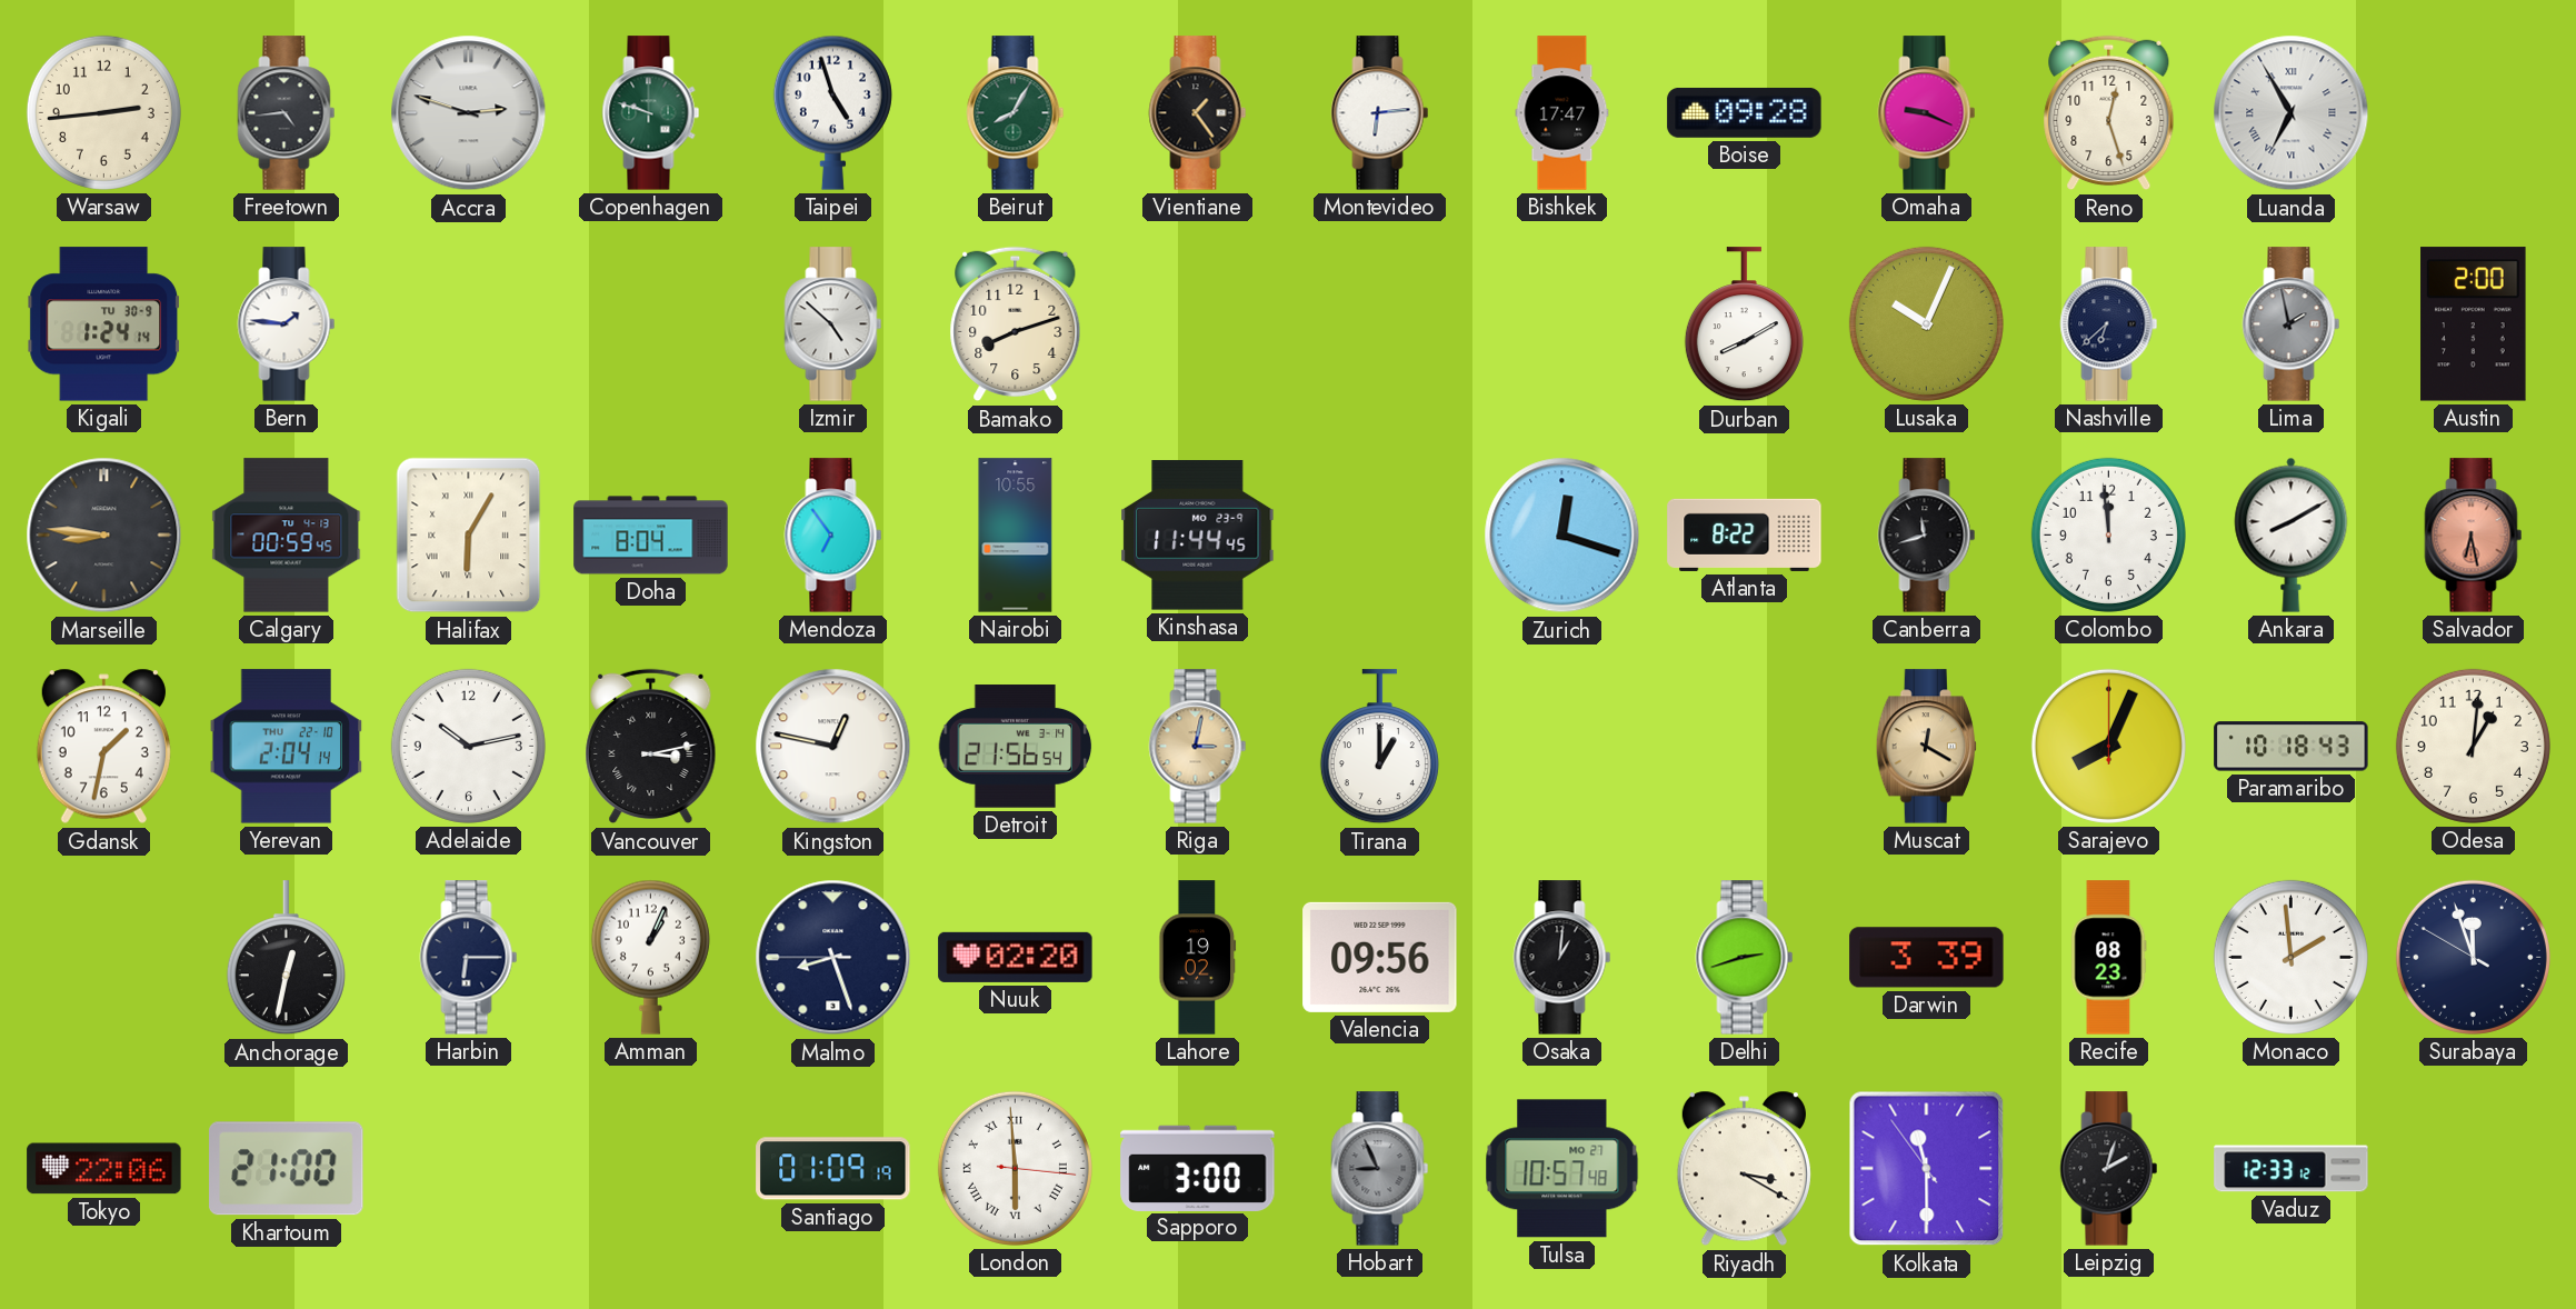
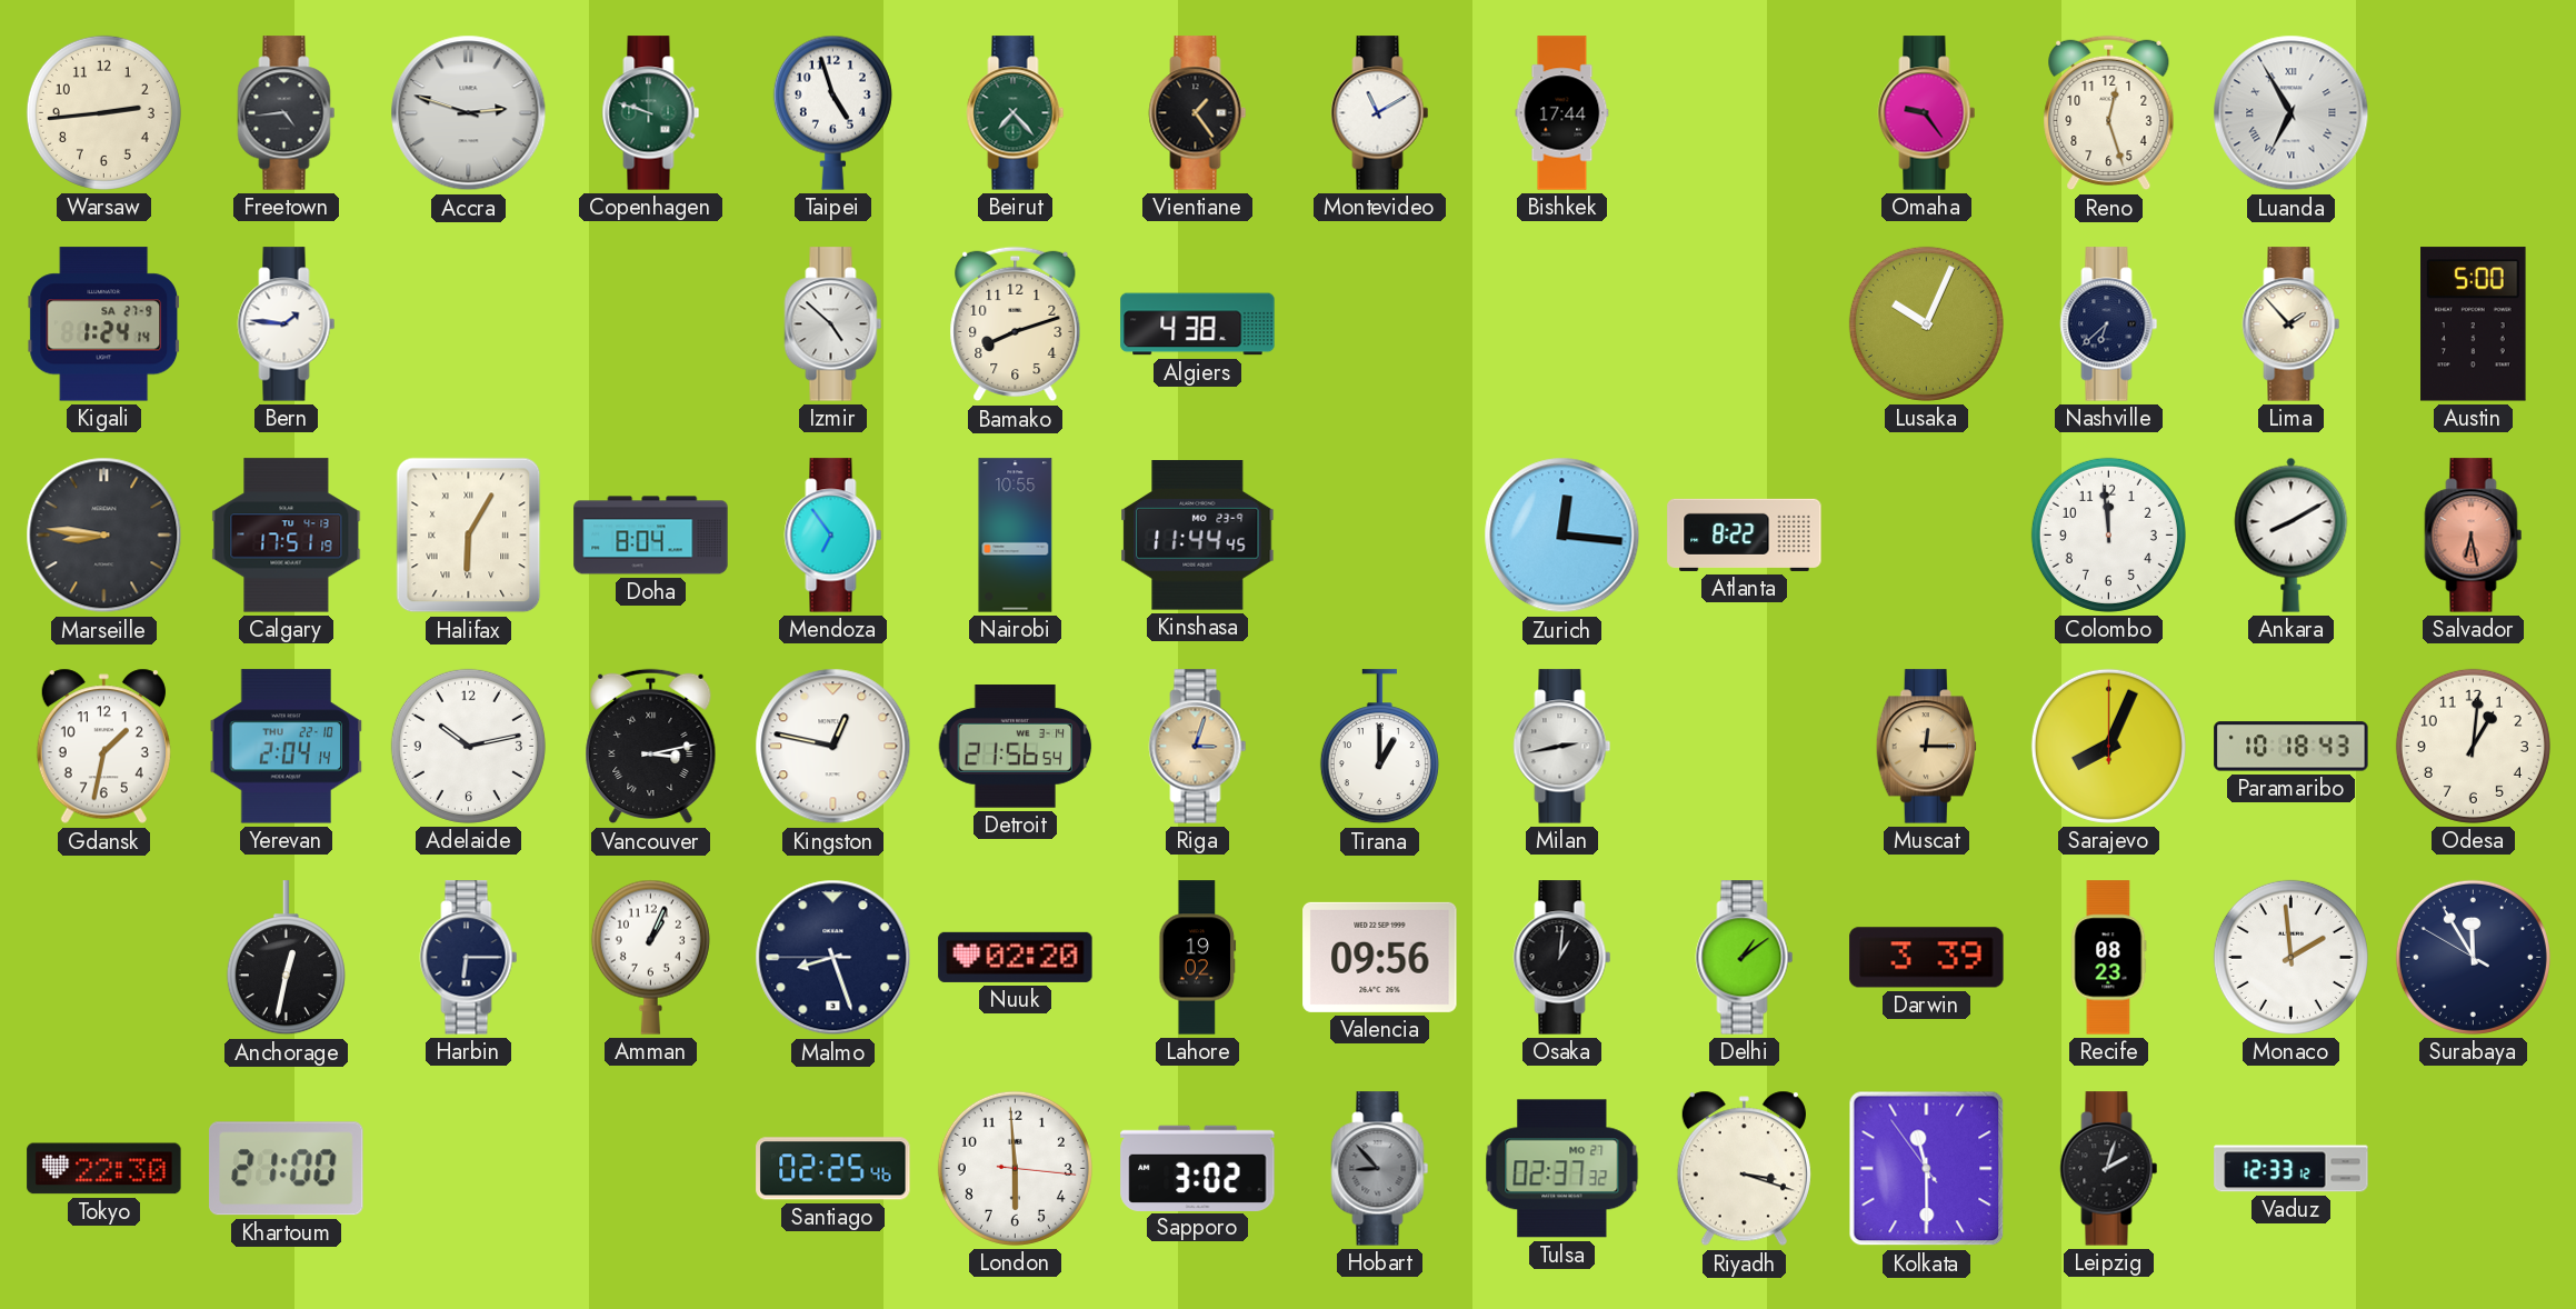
Beirut: 8:05 -> 7:23 (1016, 113)
Montevideo: 6:14 -> 11:10 (1380, 113)
Bishkek: 17:47 -> 17:44 (1562, 113)
Boise: 09:28 -> none (1745, 112)
Omaha: 9:19 -> 9:24 (1927, 113)
Kigali date: TU 30-9 -> SA 27-9 (104, 324)
Algiers: none -> 4:38 (1198, 324)
Durban: 8:10 -> none (1744, 324)
Lima: 1:58 -> 1:53 (2292, 324)
Lima dial: grey -> cream (2292, 324)
Austin: 2:00 -> 5:00 (2474, 324)
Calgary: 00:59 -> 17:51 (287, 536)
Zurich: 12:18 -> 12:16 (1562, 536)
Canberra: 11:42 -> none (1927, 536)
Riga: 3:02 -> 3:03 (1198, 747)
Milan: none -> 2:43 (1562, 747)
Muscat: 12:20 -> 12:15 (1926, 747)
Delhi: 2:42 -> 1:09 (1745, 958)
Surabaya: 11:56 -> 11:54 (2473, 957)
Tokyo: 22:06 -> 22:30 (104, 1169)
Santiago: 01:09 -> 02:25 (833, 1169)
London numerals: Roman -> Arabic (1015, 1168)
Sapporo: 3:00 -> 3:02 (1198, 1168)
Hobart: 8:56 -> 8:53 (1380, 1169)
Tulsa: 10:57 -> 02:37 (1562, 1169)
Riyadh: 3:20 -> 3:18 (1744, 1169)
